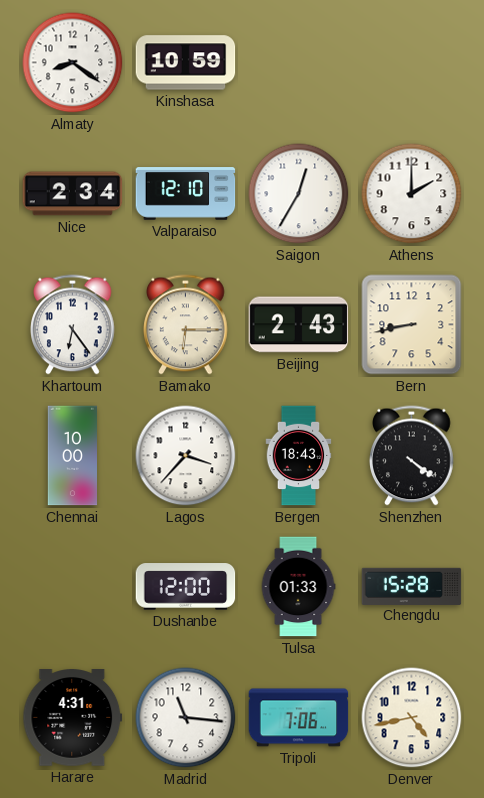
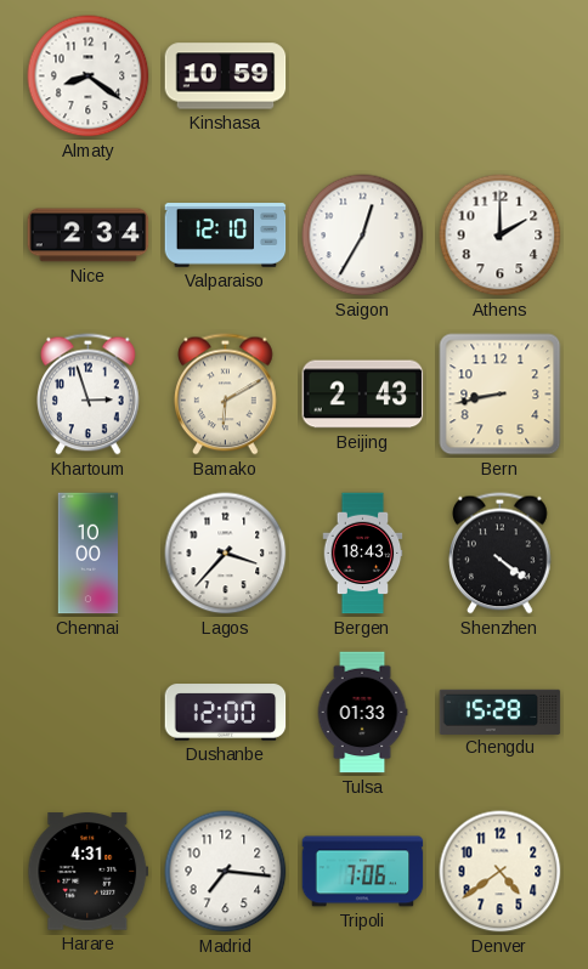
Khartoum: 6:24 -> 2:57 (89, 395)
Bamako: 6:15 -> 6:10 (226, 395)
Madrid: 11:16 -> 7:16 (226, 872)
Denver: 4:43 -> 4:39 (501, 872)
